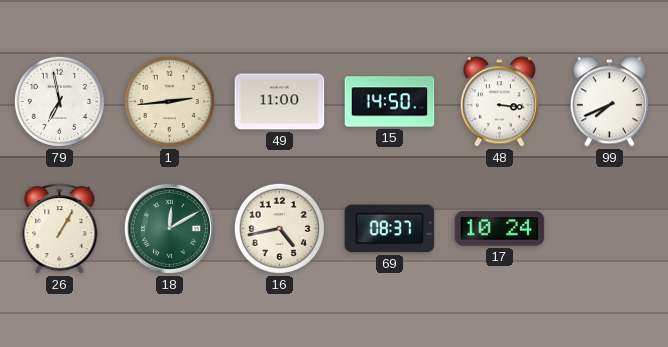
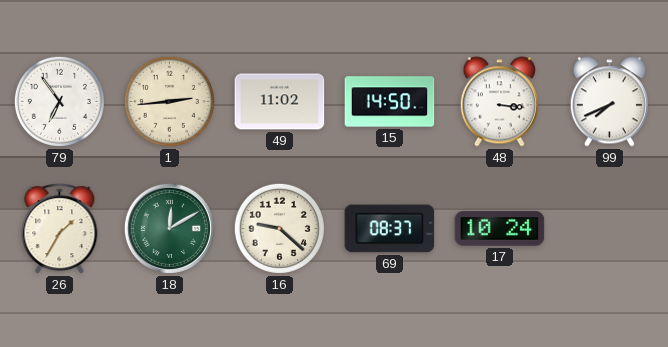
79: 6:58 -> 6:54 (59, 101)
49: 11:00 -> 11:02 (280, 102)
26: 1:05 -> 1:35 (60, 229)
16: 4:43 -> 9:22 (279, 228)
